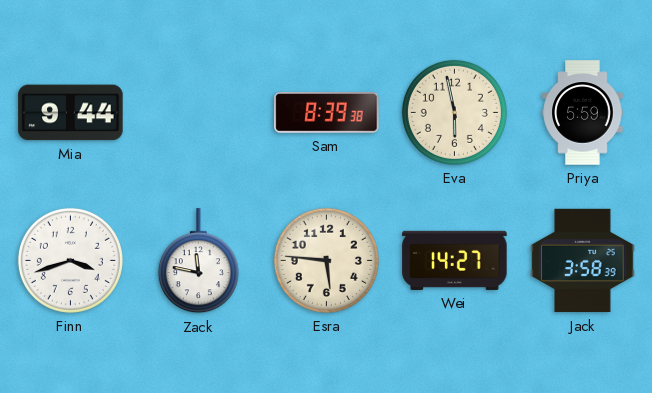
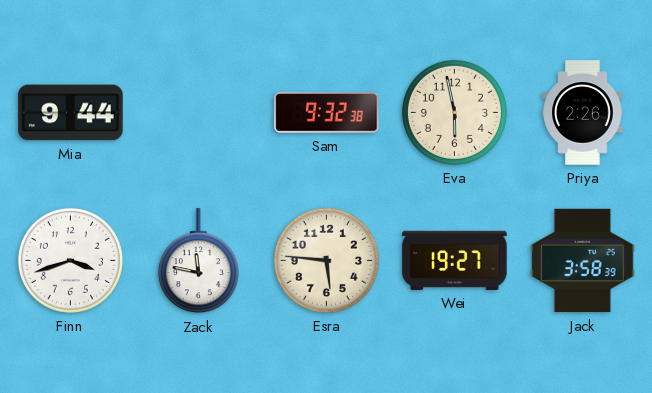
Sam: 8:39 -> 9:32 (327, 113)
Priya: 5:59 -> 2:26 (583, 113)
Wei: 14:27 -> 19:27 (455, 260)
